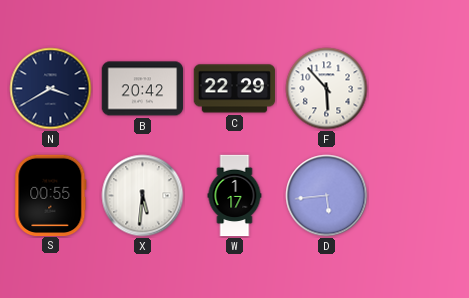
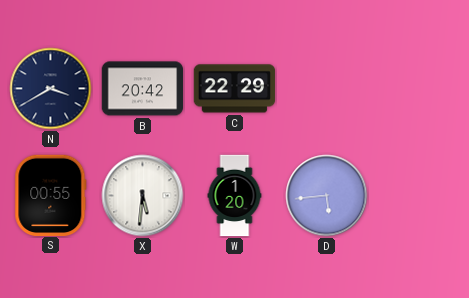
F: 5:53 -> none (327, 89)
W: 1:17 -> 1:20 (235, 196)
